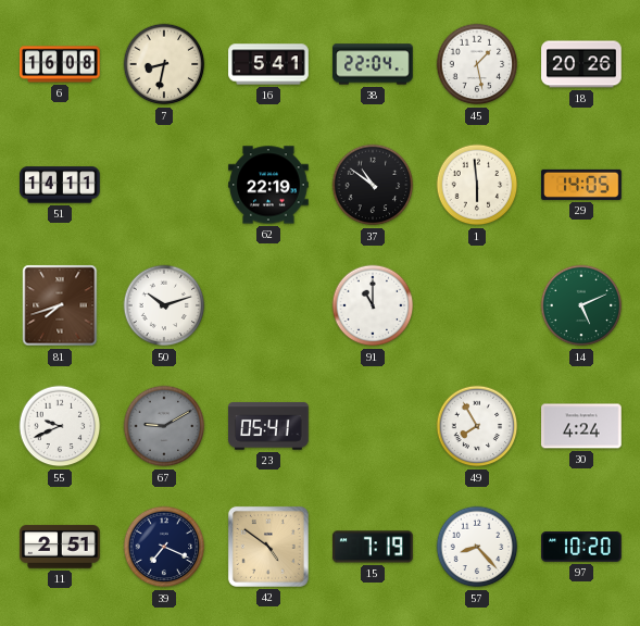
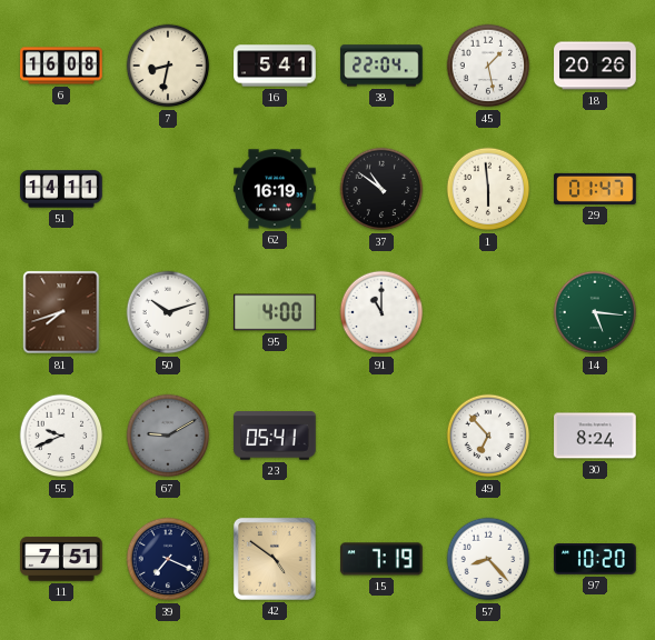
62: 22:19 -> 16:19 (275, 189)
29: 14:05 -> 01:47 (595, 189)
95: none -> 4:00 (275, 312)
14: 5:11 -> 5:16 (595, 312)
49: 7:55 -> 6:53 (488, 436)
30: 4:24 -> 8:24 (595, 436)
11: 2:51 -> 7:51 (61, 559)
